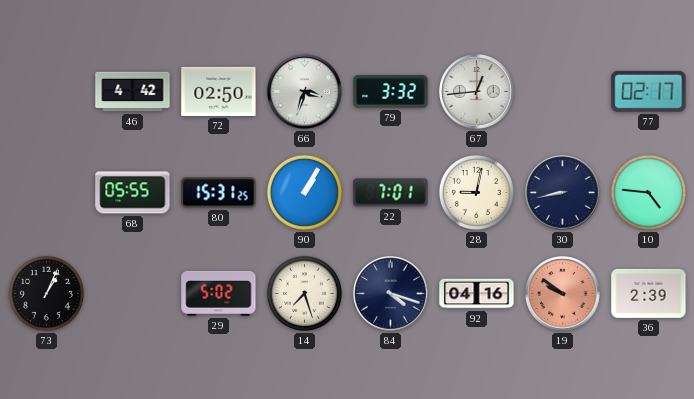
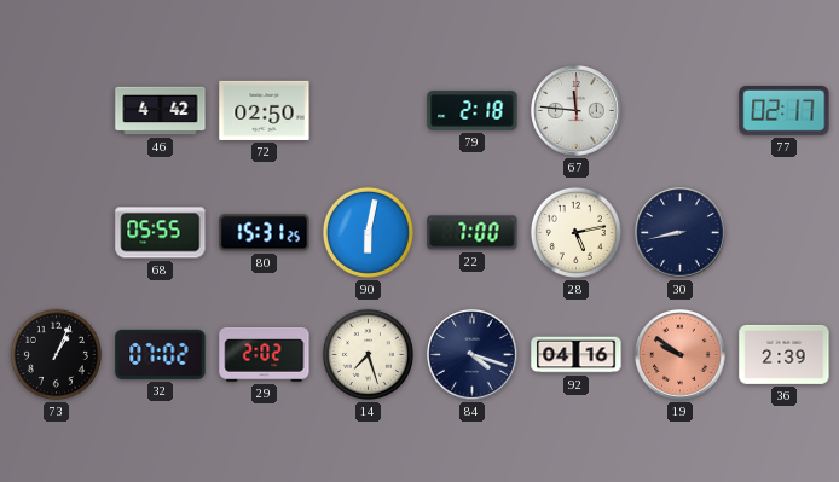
66: 3:33 -> none (305, 92)
79: 3:32 -> 2:18 (473, 111)
67: 12:44 -> 11:46 (577, 111)
90: 1:05 -> 6:02 (368, 232)
22: 7:01 -> 7:00 (473, 233)
28: 9:02 -> 5:13 (575, 232)
10: 4:46 -> none (648, 192)
32: none -> 07:02 (161, 354)
29: 5:02 -> 2:02 (265, 354)
